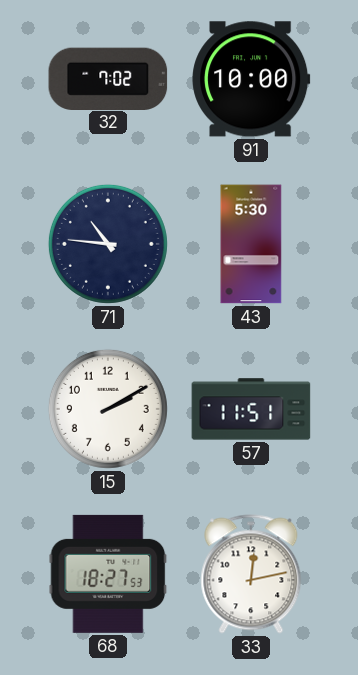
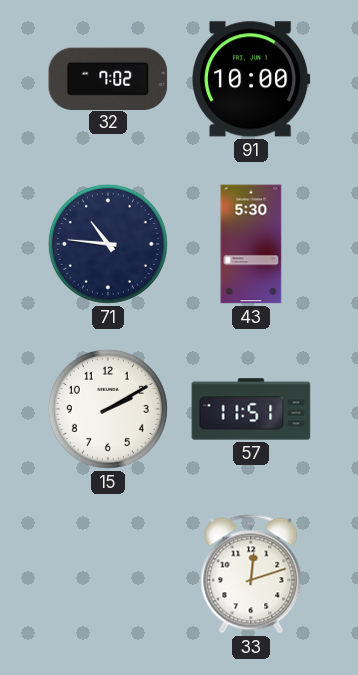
68: 18:27 -> none (108, 574)
33: 12:13 -> 12:12 (251, 574)
